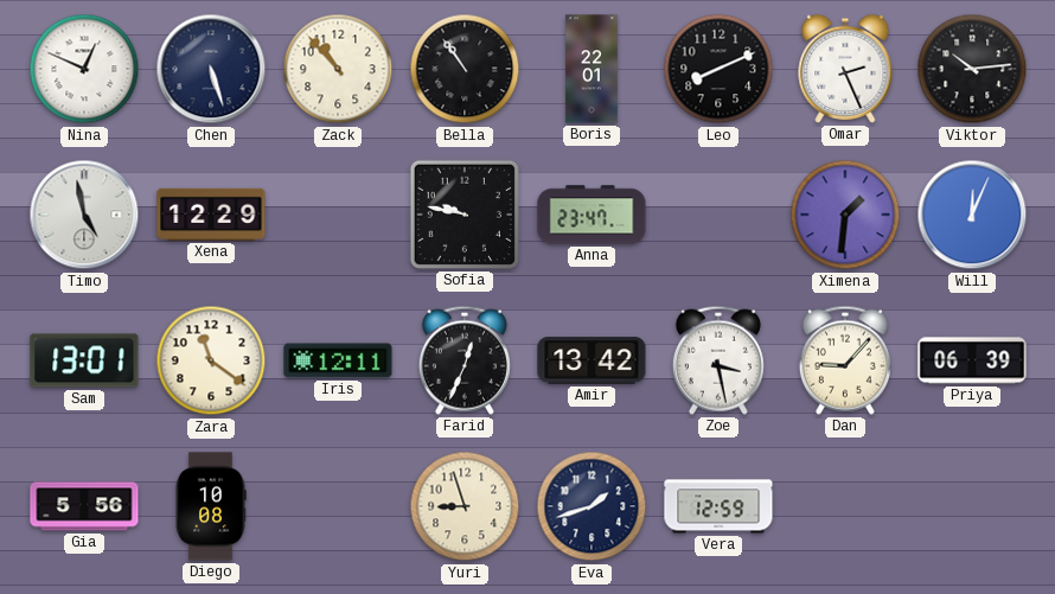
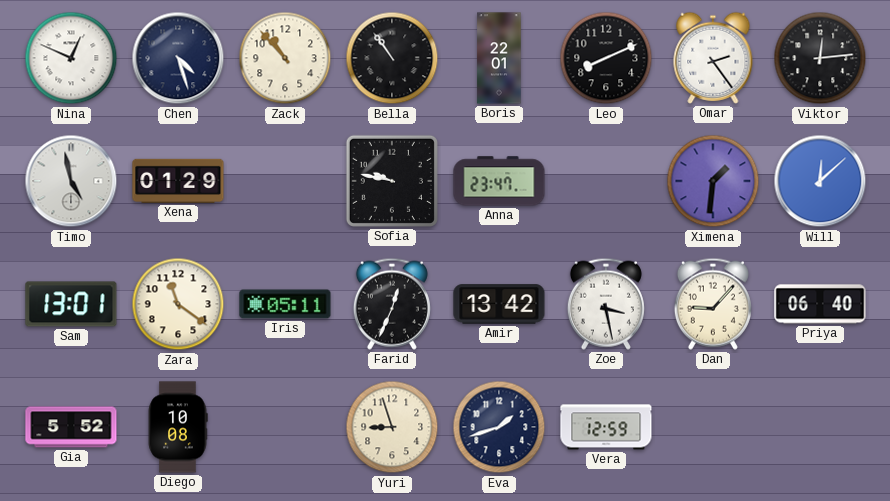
Chen: 5:27 -> 4:27 (178, 58)
Omar: 2:26 -> 2:24 (713, 58)
Viktor: 10:14 -> 12:14 (820, 58)
Xena: 12:29 -> 01:29 (178, 181)
Will: 12:04 -> 12:08 (820, 181)
Iris: 12:11 -> 05:11 (285, 304)
Priya: 06:39 -> 06:40 (820, 304)
Gia: 5:56 -> 5:52 (71, 427)
